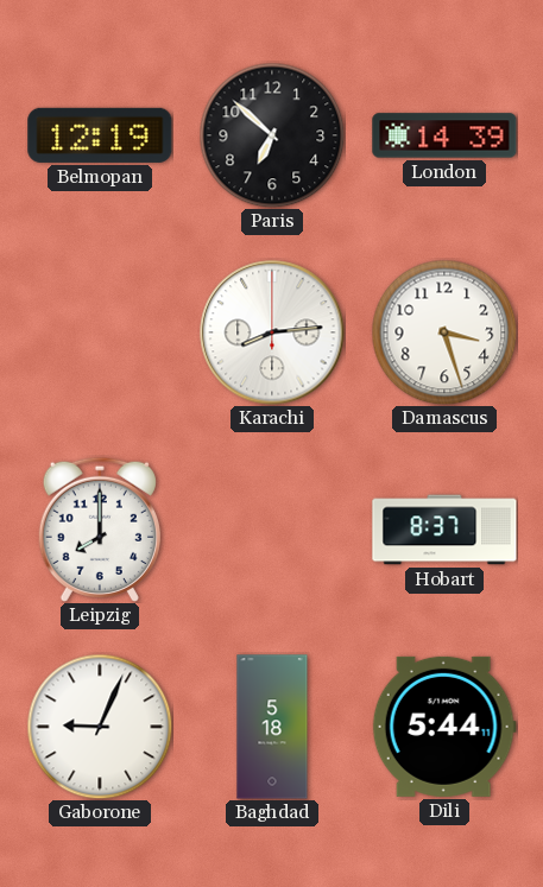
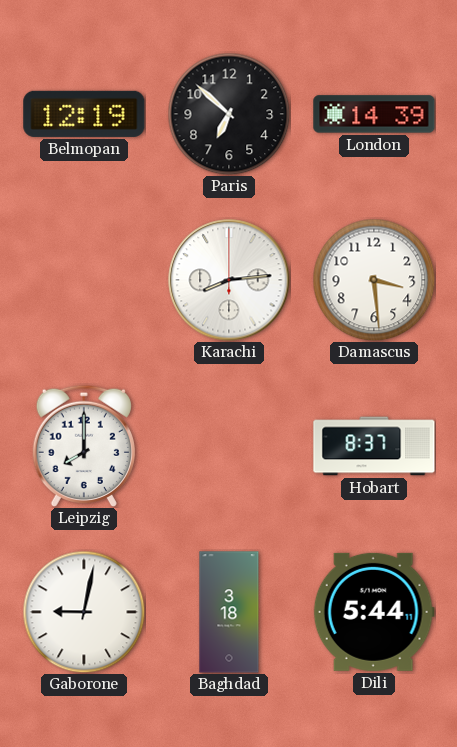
Damascus: 3:27 -> 3:29 (374, 280)
Gaborone: 9:04 -> 9:02 (84, 612)
Baghdad: 5:18 -> 3:18 (229, 612)
